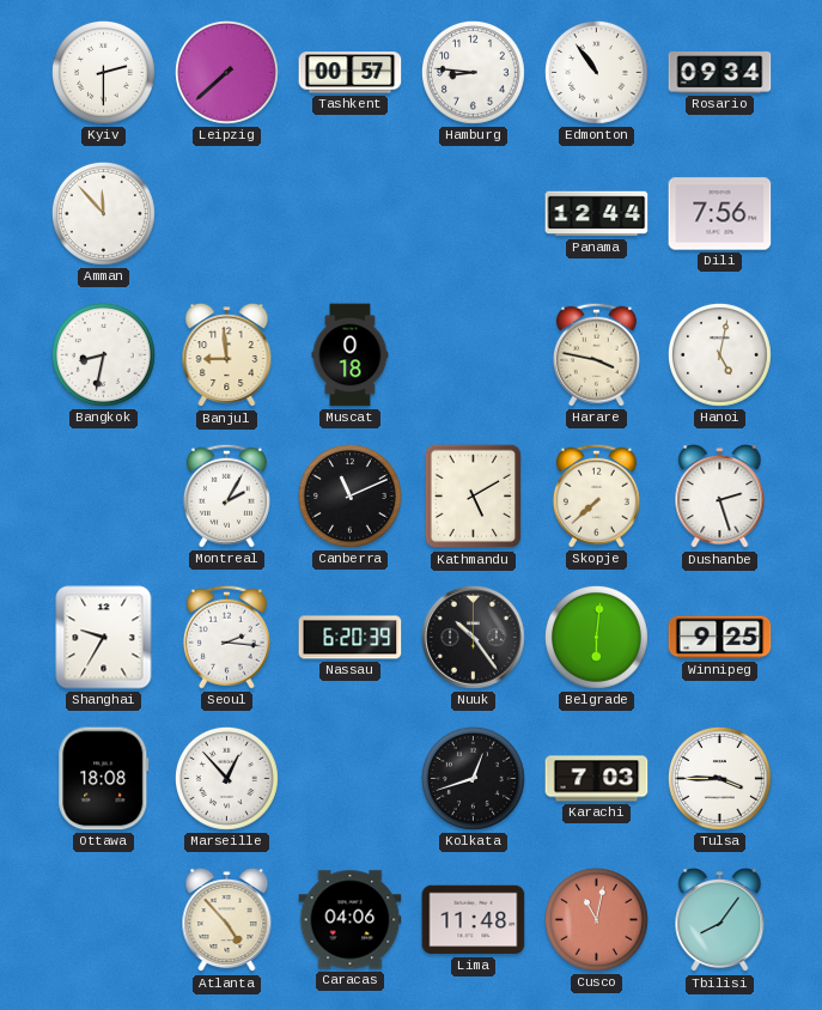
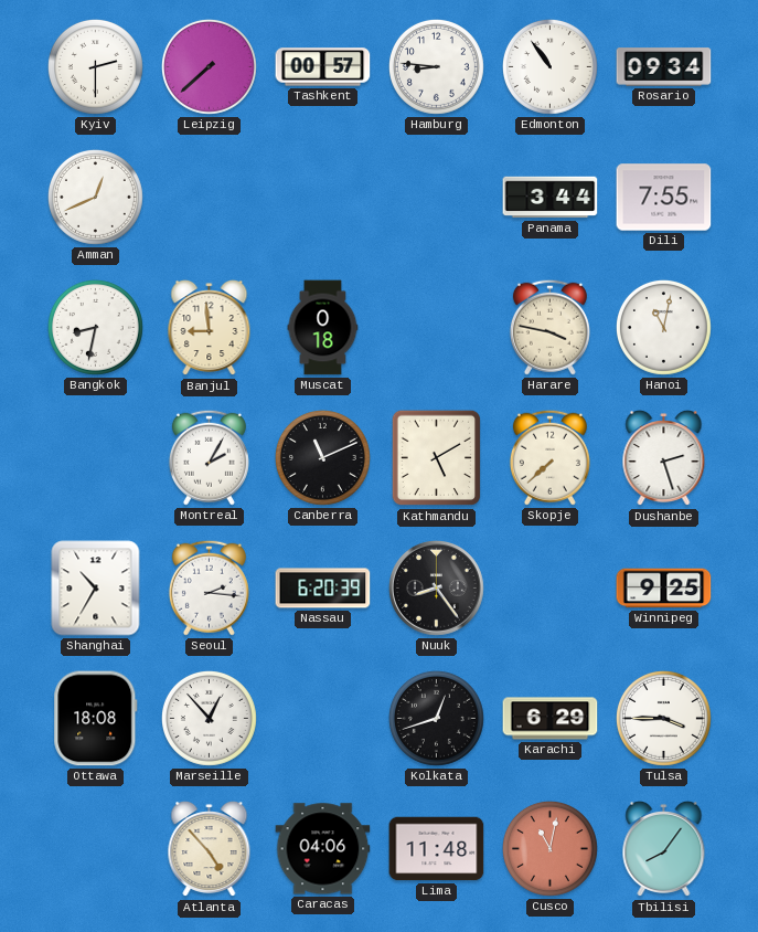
Amman: 11:53 -> 12:41 (95, 197)
Panama: 12:44 -> 3:44 (551, 198)
Dili: 7:56 -> 7:55 (664, 198)
Hanoi: 5:02 -> 11:02 (663, 327)
Shanghai: 9:35 -> 10:35 (96, 589)
Nuuk: 10:24 -> 8:24 (437, 589)
Belgrade: 6:01 -> none (596, 637)
Karachi: 7:03 -> 6:29 (551, 719)
